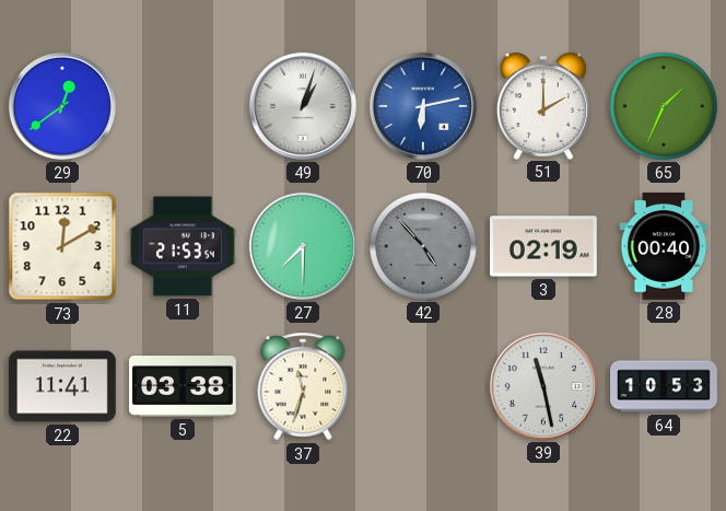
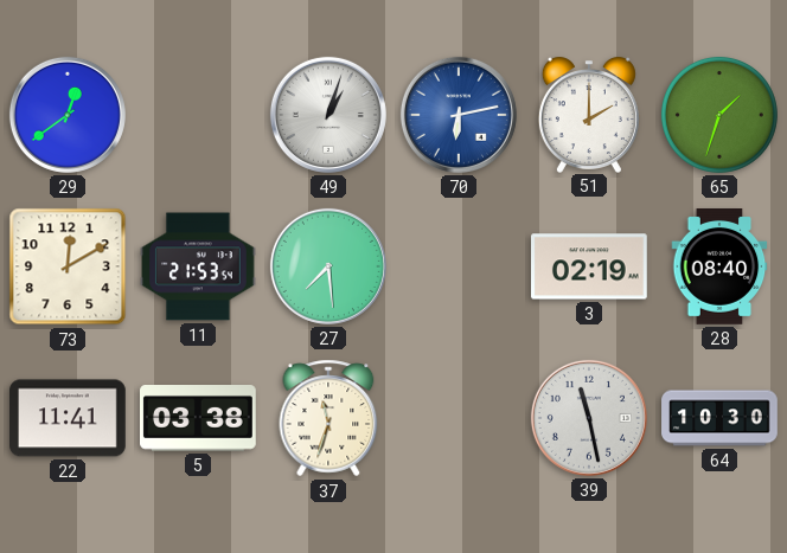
65: 1:34 -> 1:33 (719, 115)
27: 7:30 -> 7:29 (328, 266)
42: 4:53 -> none (423, 246)
28: 00:40 -> 08:40 (719, 268)
64: 10:53 -> 10:30 (719, 418)
